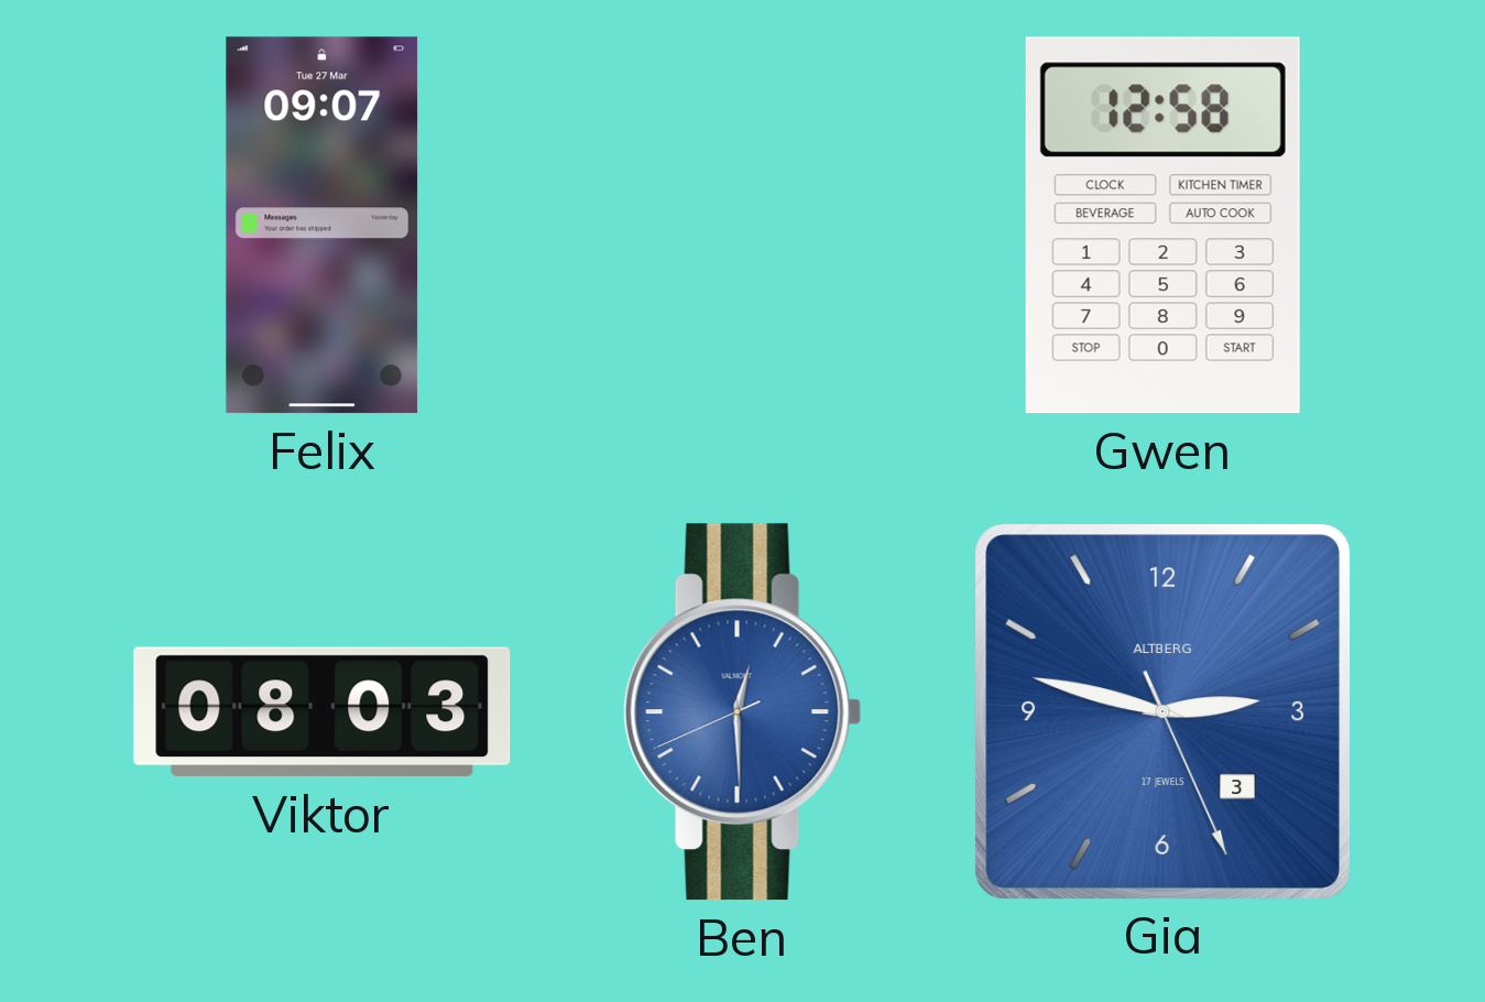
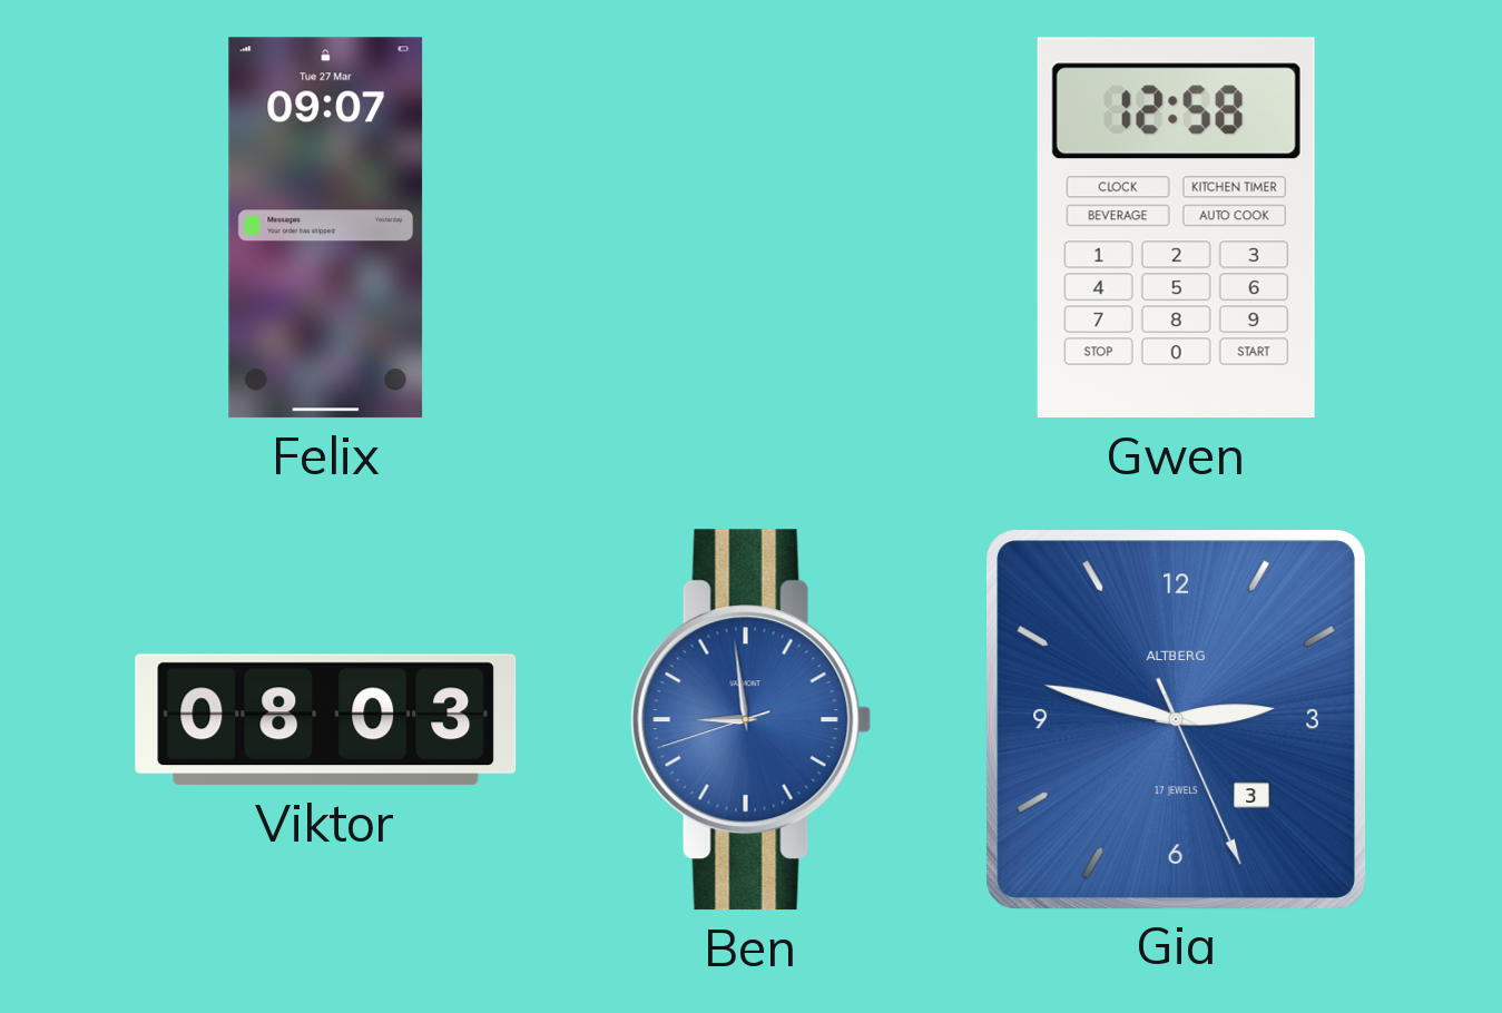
Ben: 12:29 -> 8:58 (752, 720)
